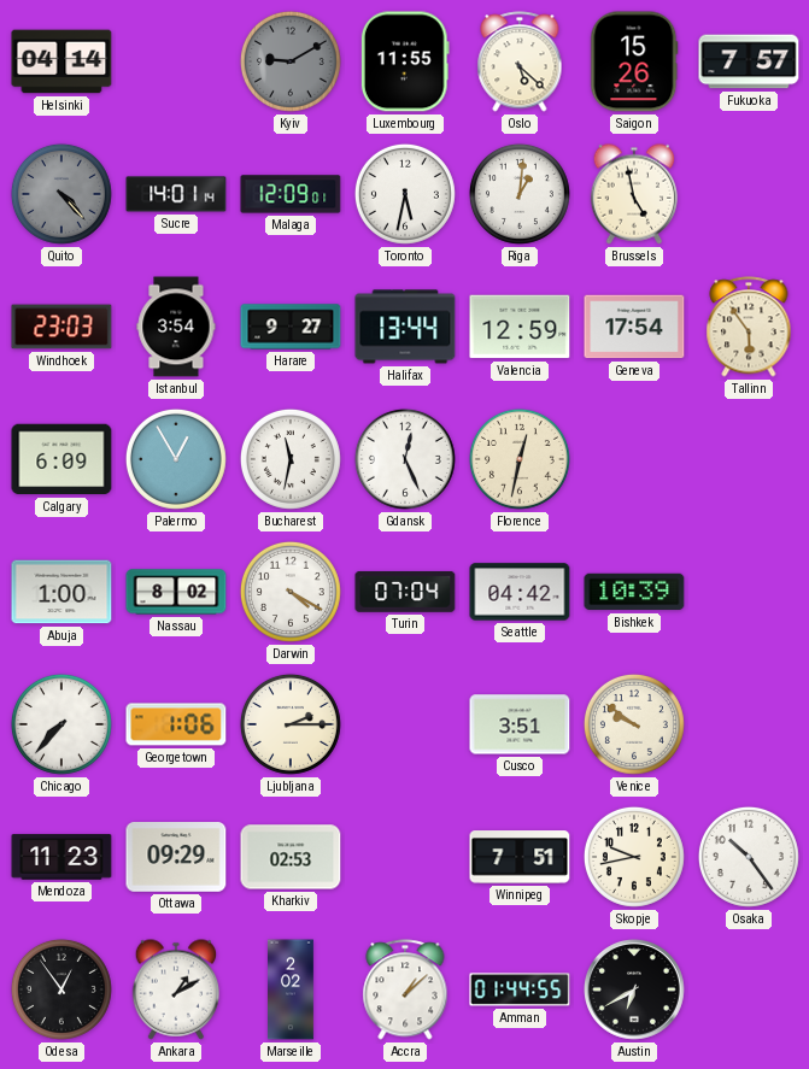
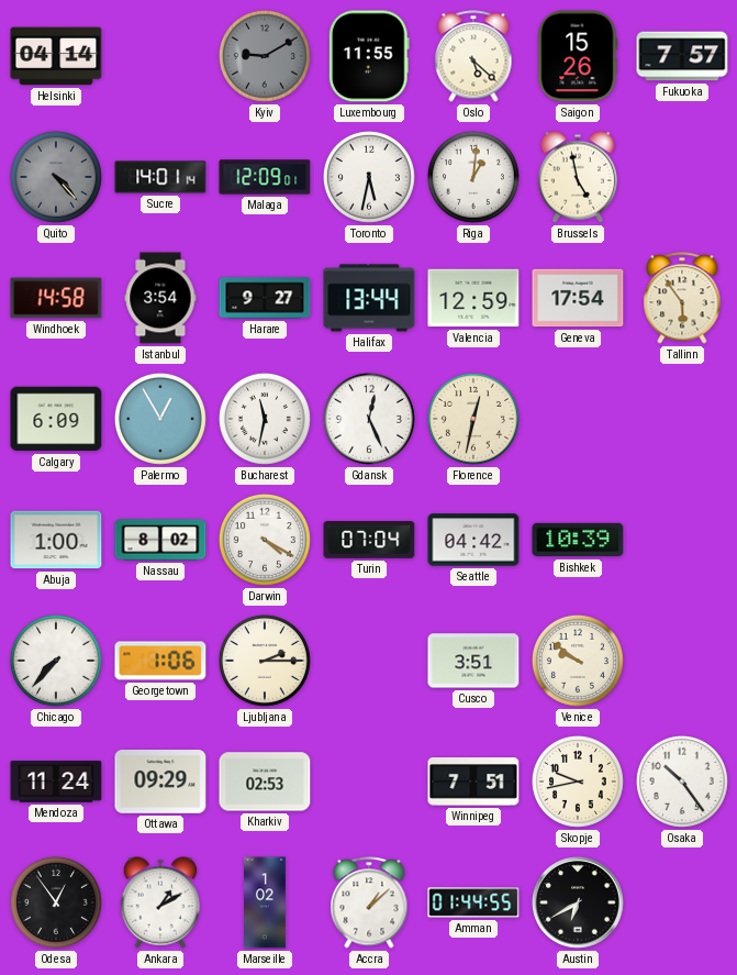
Windhoek: 23:03 -> 14:58 (56, 298)
Mendoza: 11:23 -> 11:24 (56, 782)
Marseille: 2:02 -> 1:02 (266, 902)
